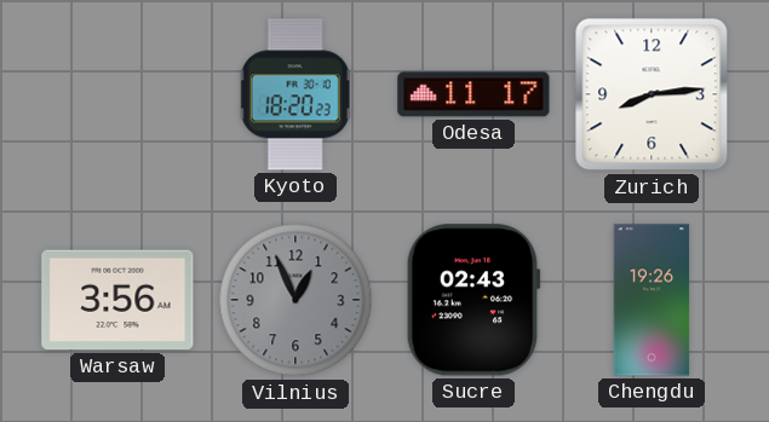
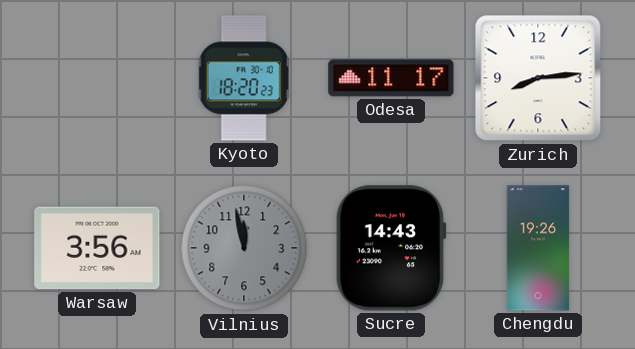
Vilnius: 12:56 -> 11:58 (244, 248)
Sucre: 02:43 -> 14:43 (391, 248)
